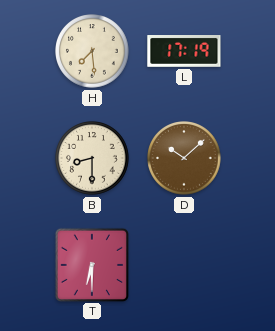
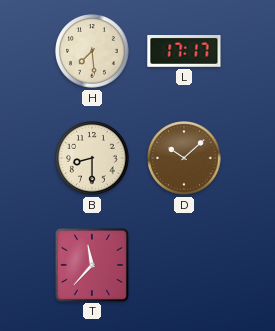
L: 17:19 -> 17:17 (184, 52)
T: 6:30 -> 11:37 (91, 264)
